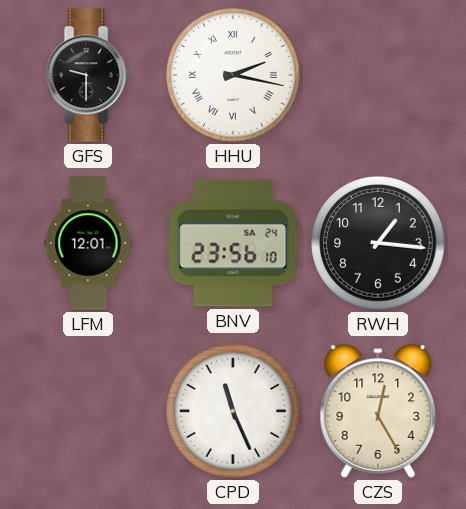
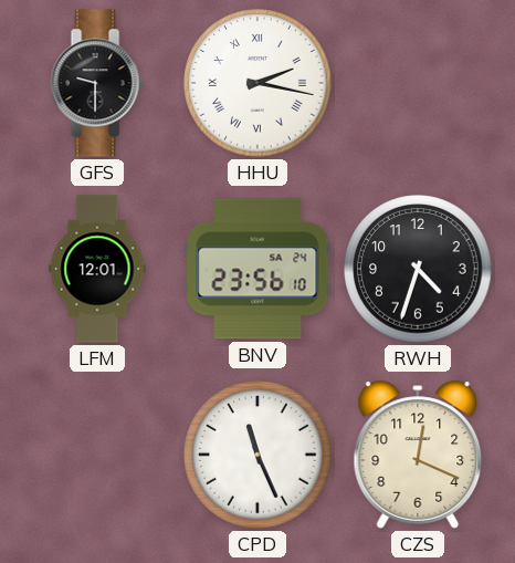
RWH: 1:16 -> 4:33 (418, 269)
CZS: 12:25 -> 12:19 (418, 455)
